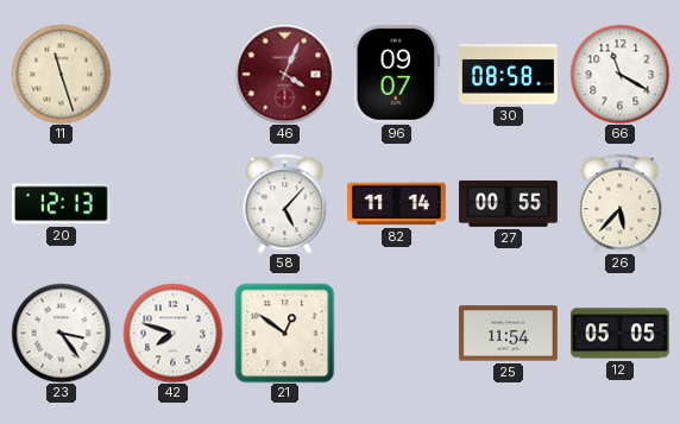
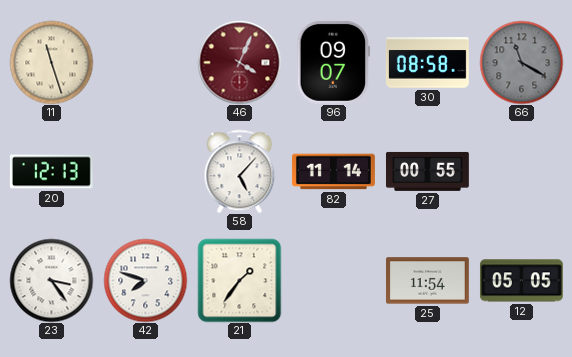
66 dial: white -> grey (521, 62)
26: 5:37 -> none (621, 203)
21: 12:51 -> 1:36 (239, 280)
